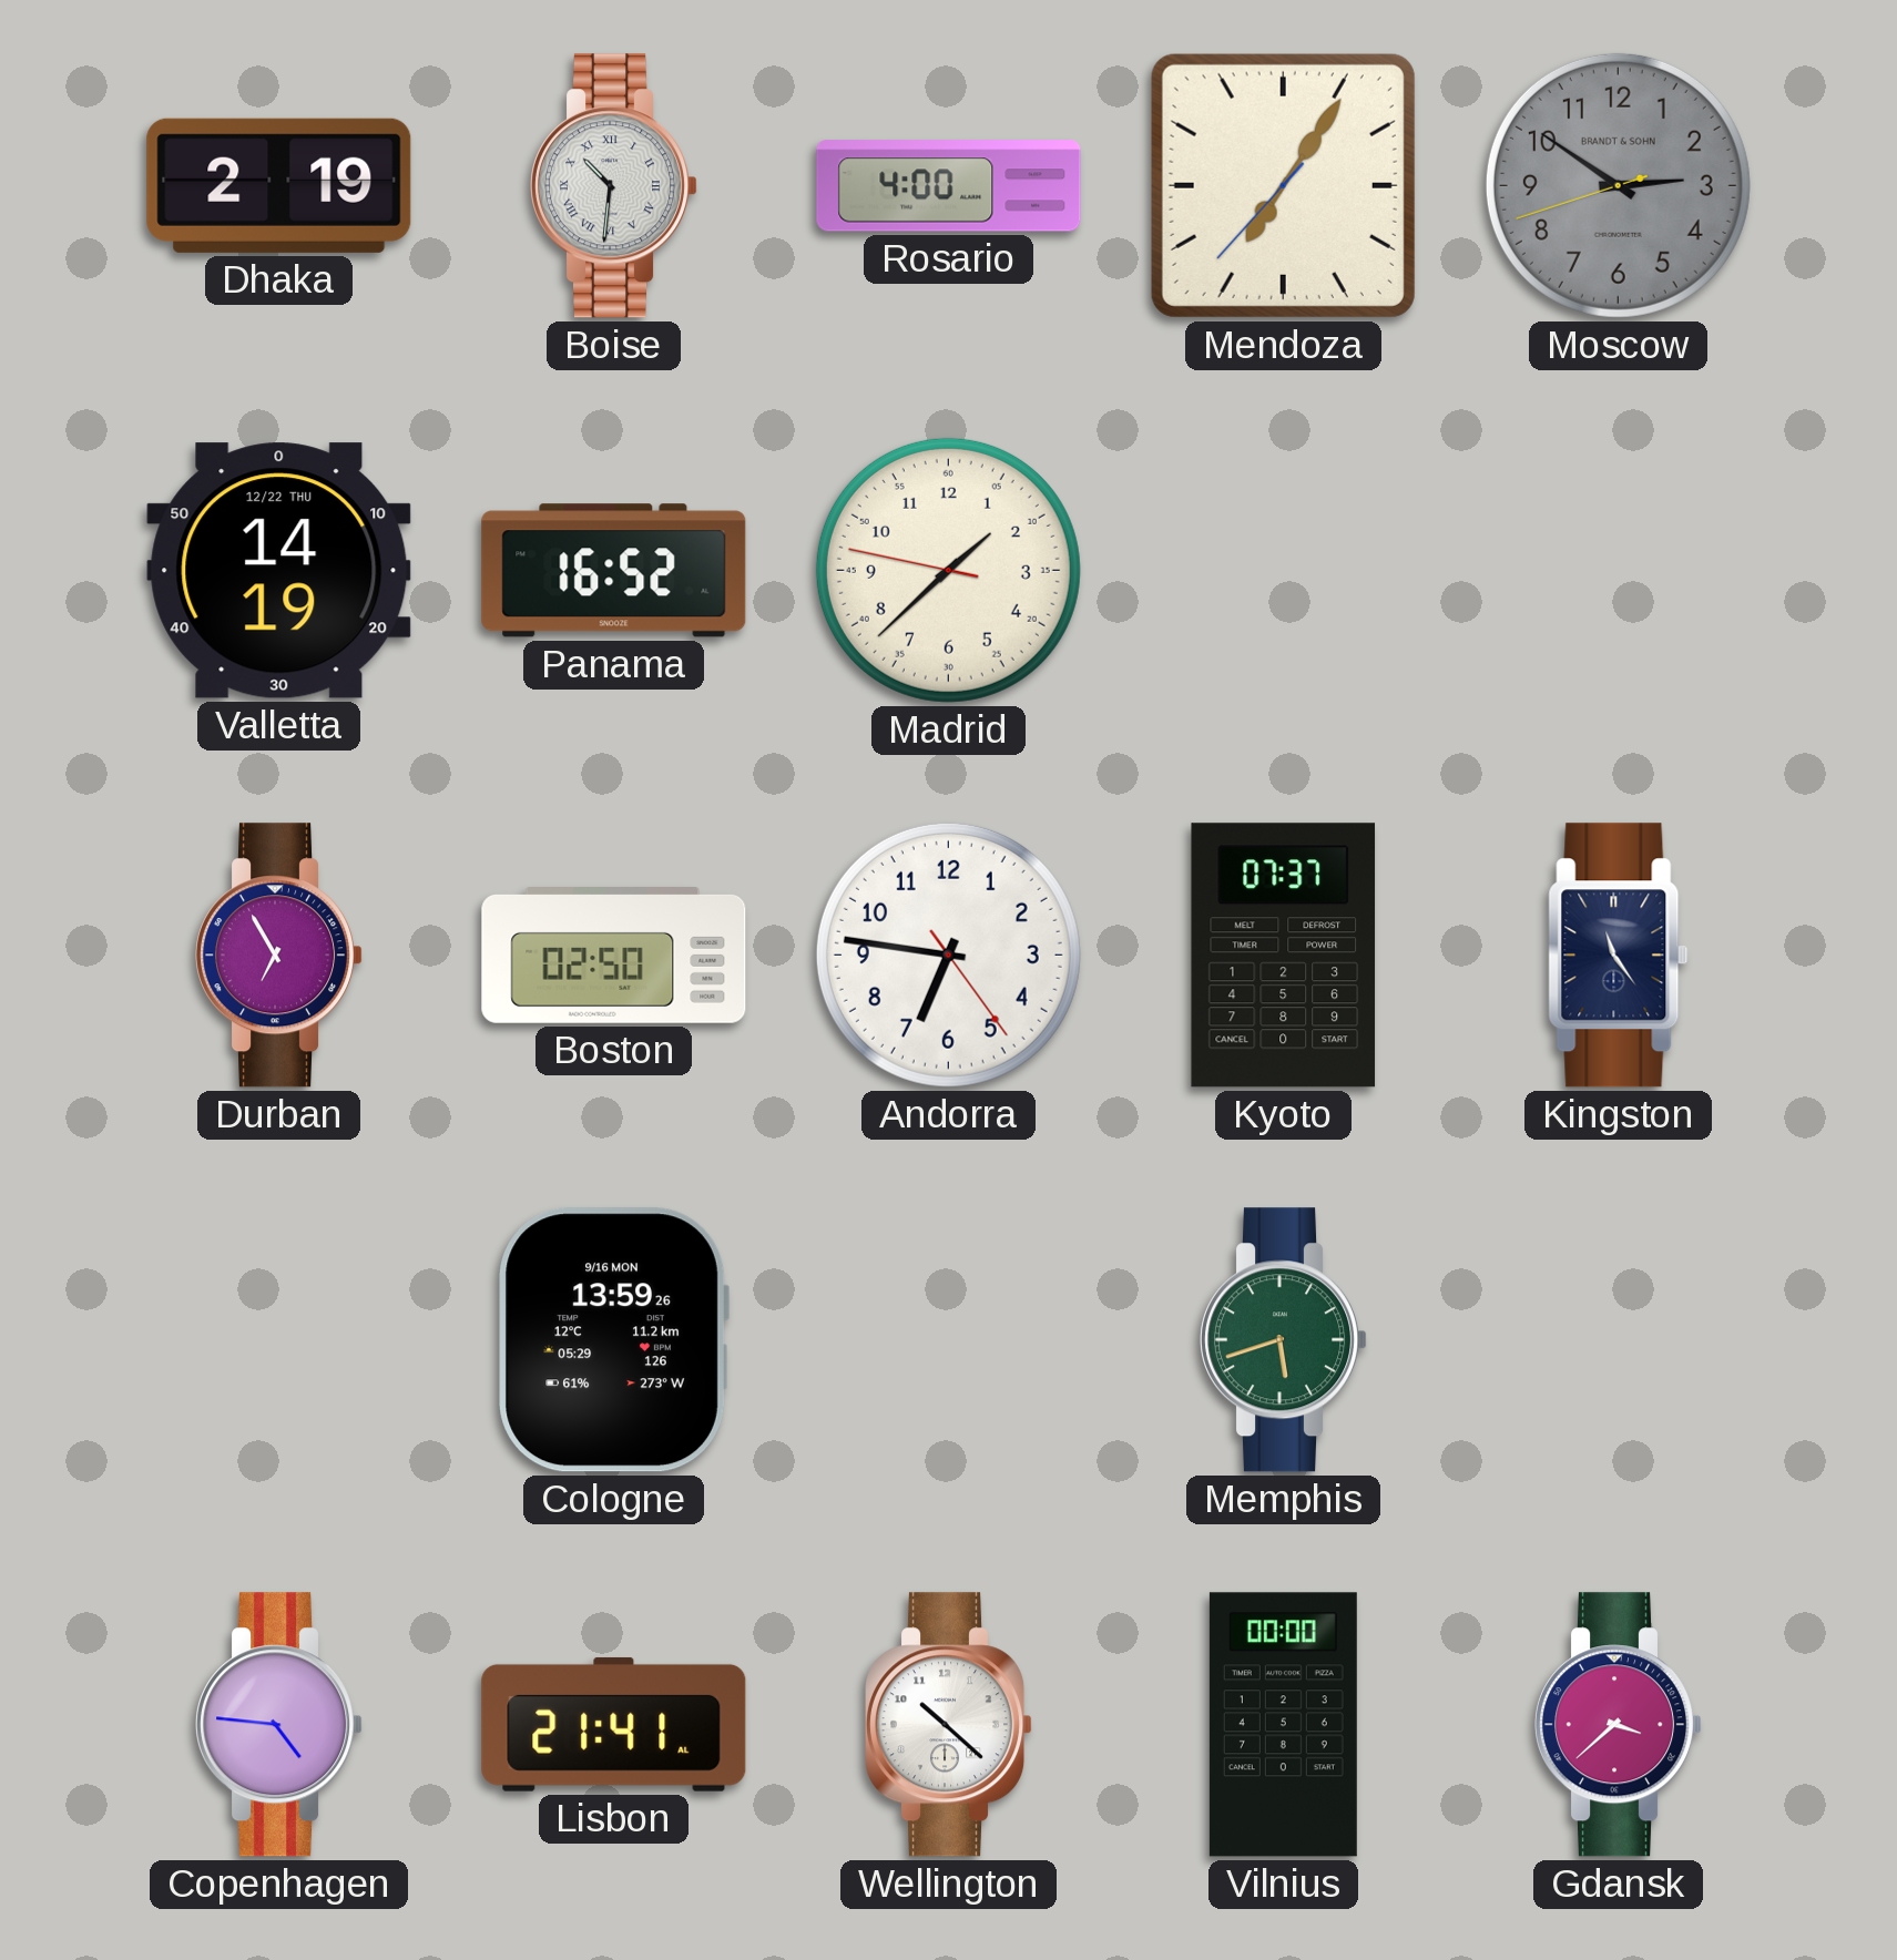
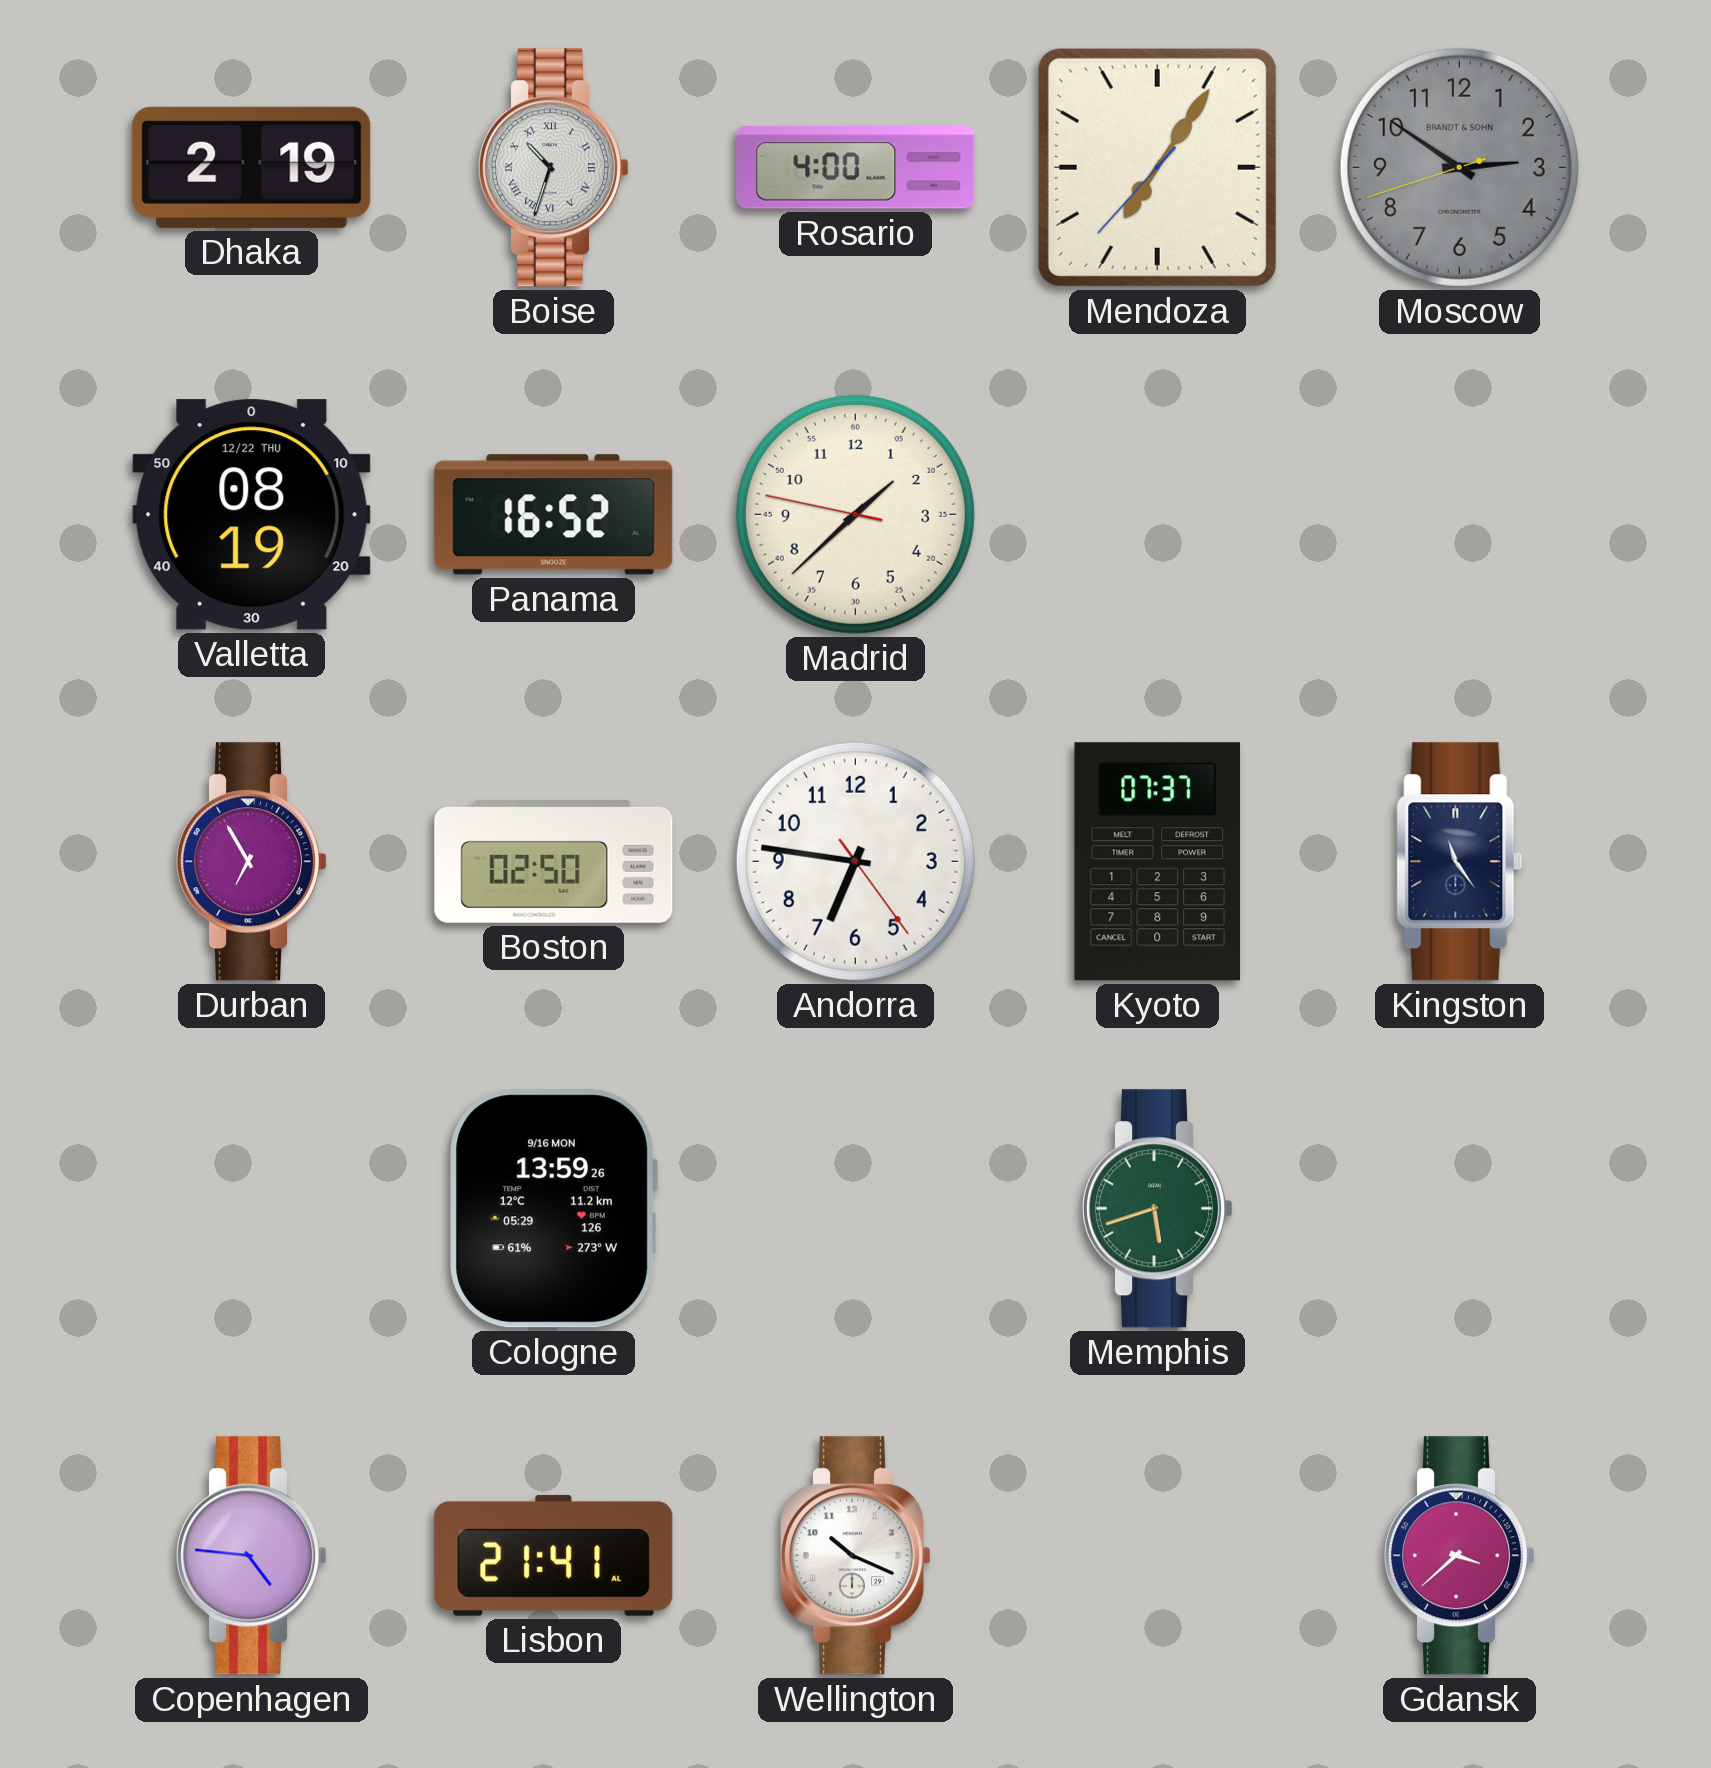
Boise: 10:31 -> 10:33 (555, 168)
Valletta: 14:19 -> 08:19 (252, 515)
Wellington: 10:22 -> 10:19 (857, 1556)
Vilnius: 00:00 -> none (1283, 1725)
